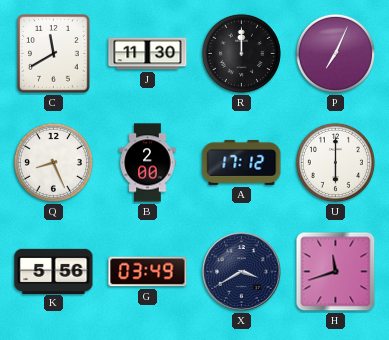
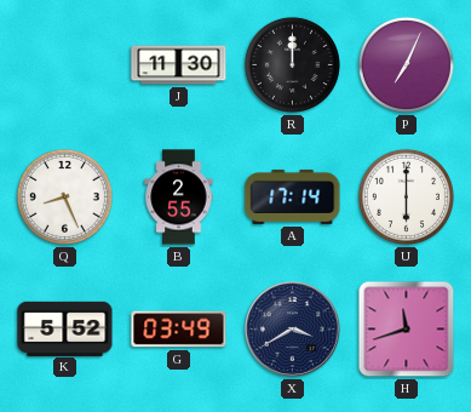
C: 11:40 -> none (54, 54)
B: 2:00 -> 2:55 (179, 198)
A: 17:12 -> 17:14 (293, 196)
K: 5:56 -> 5:52 (65, 328)
